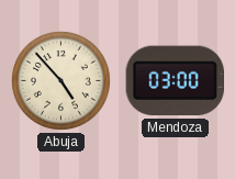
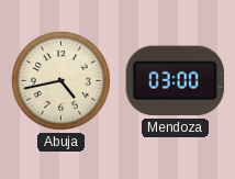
Abuja: 4:53 -> 4:43 (60, 80)
